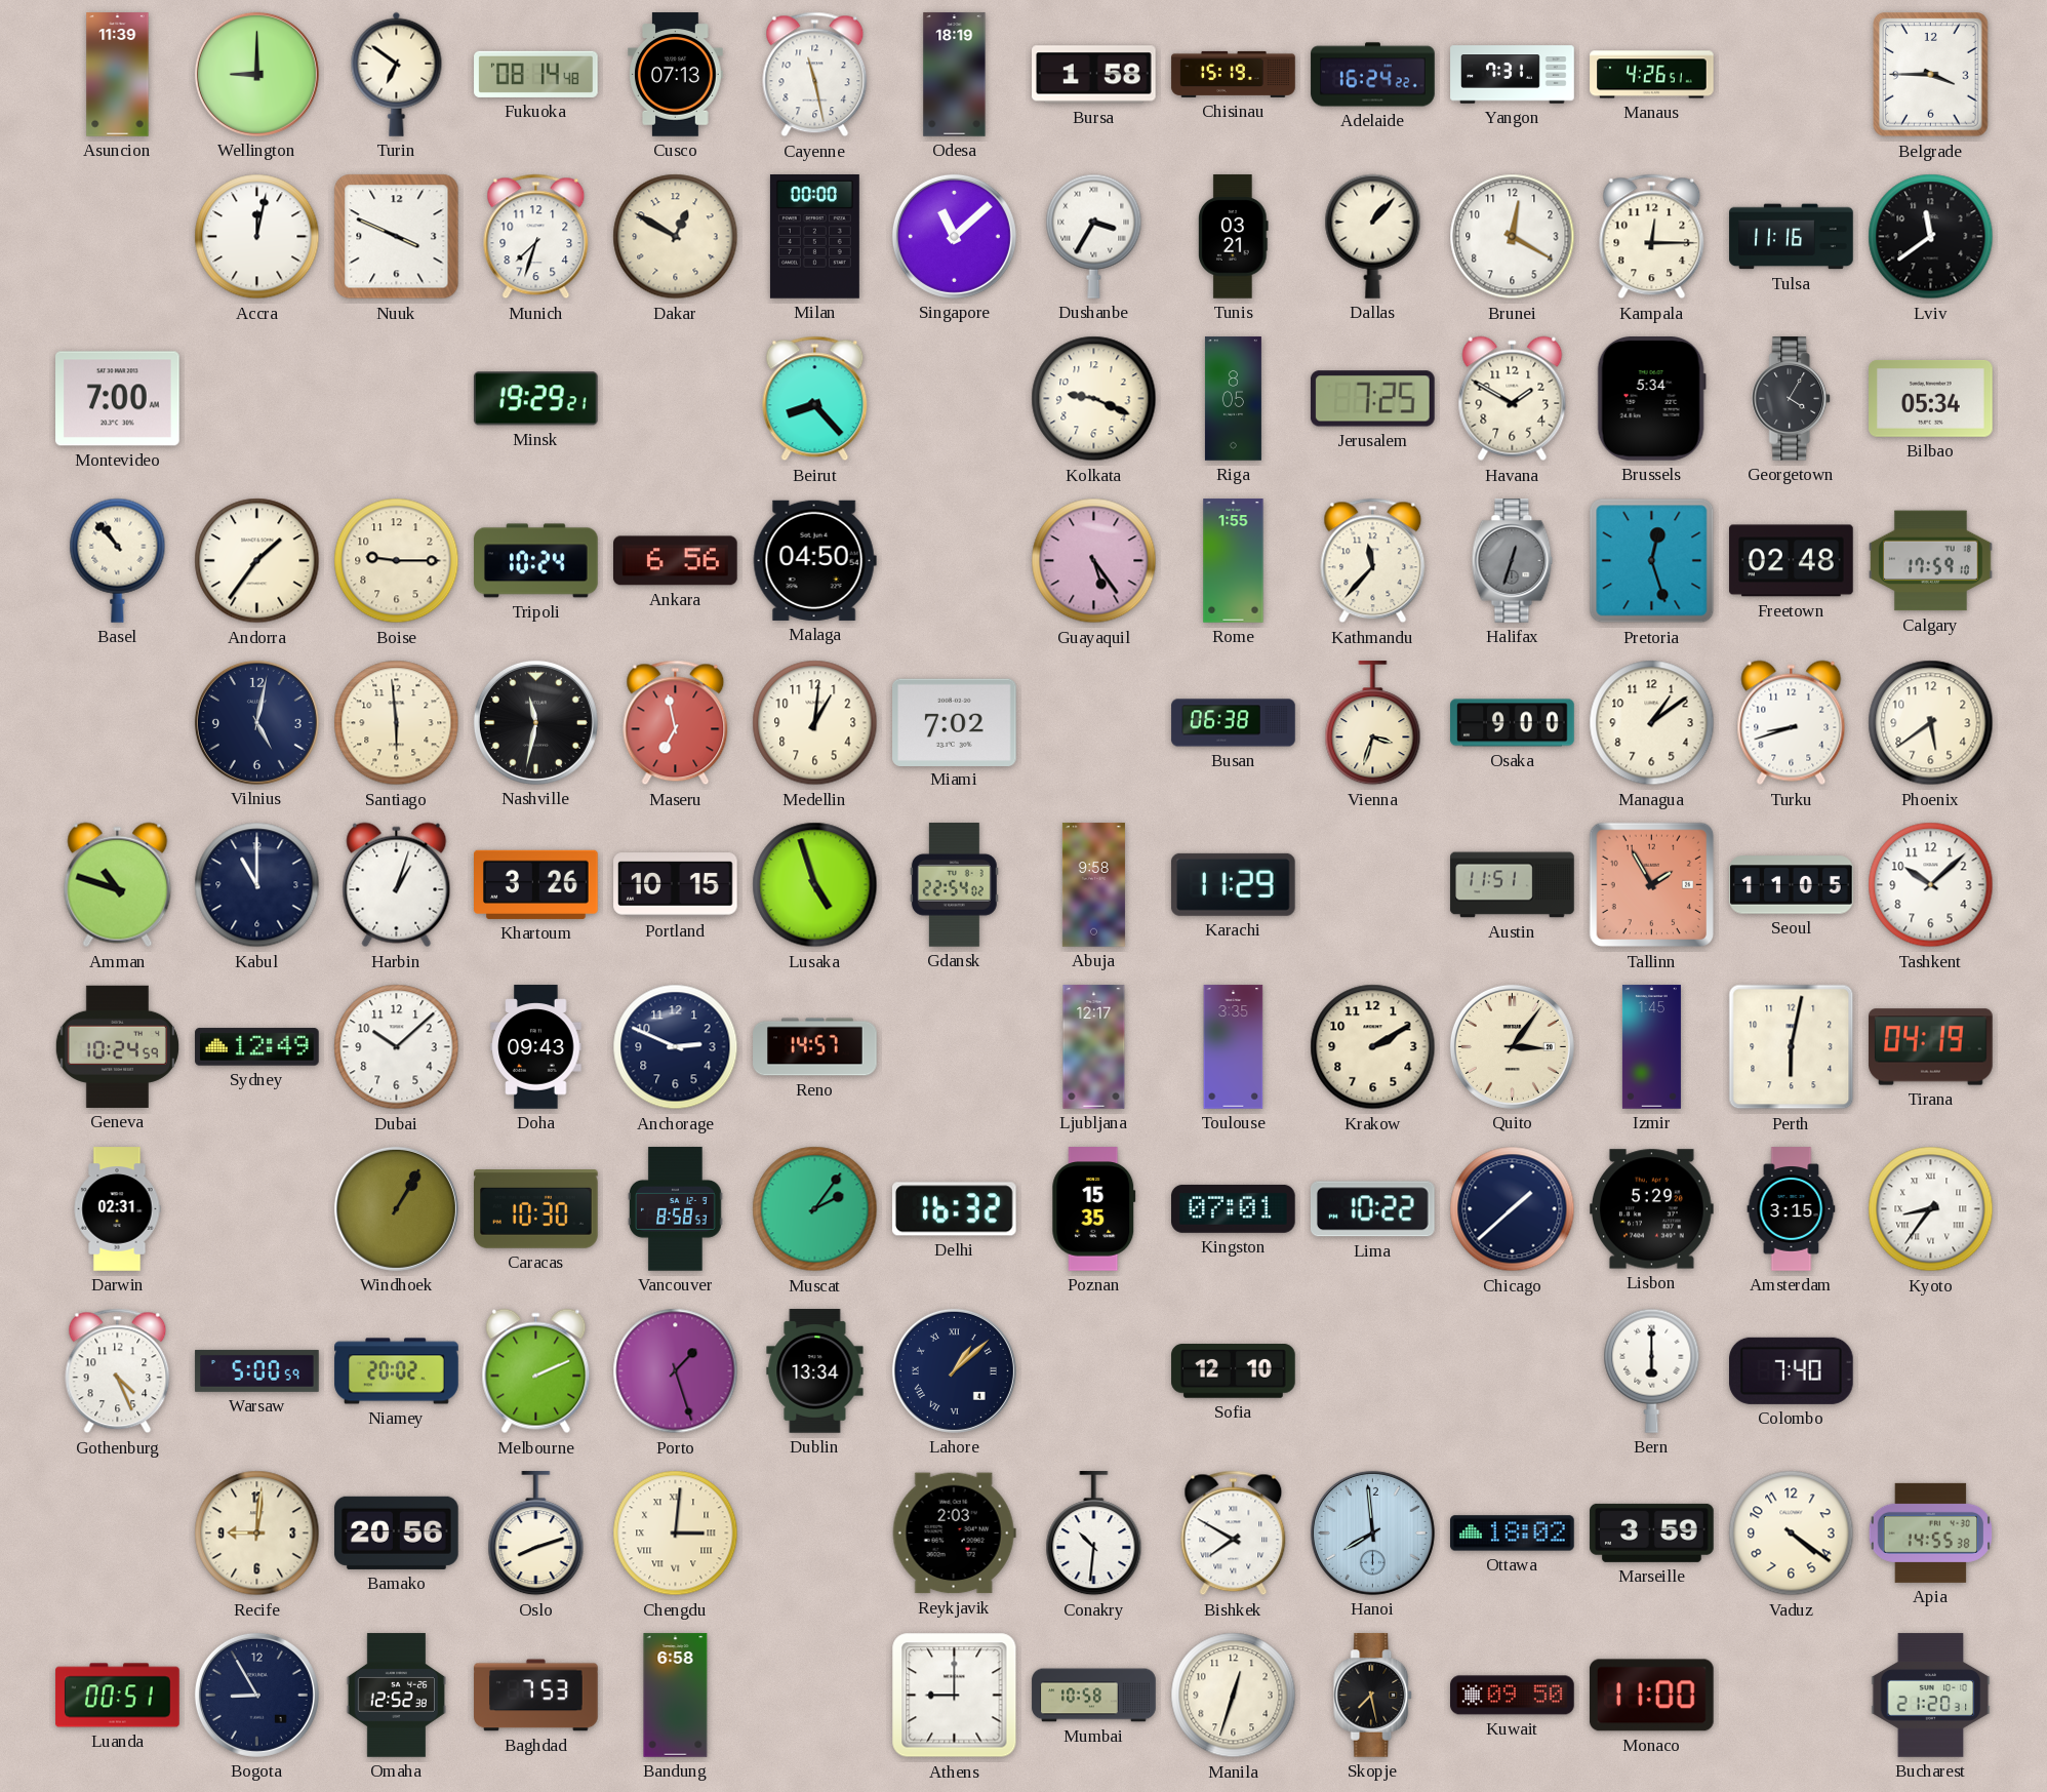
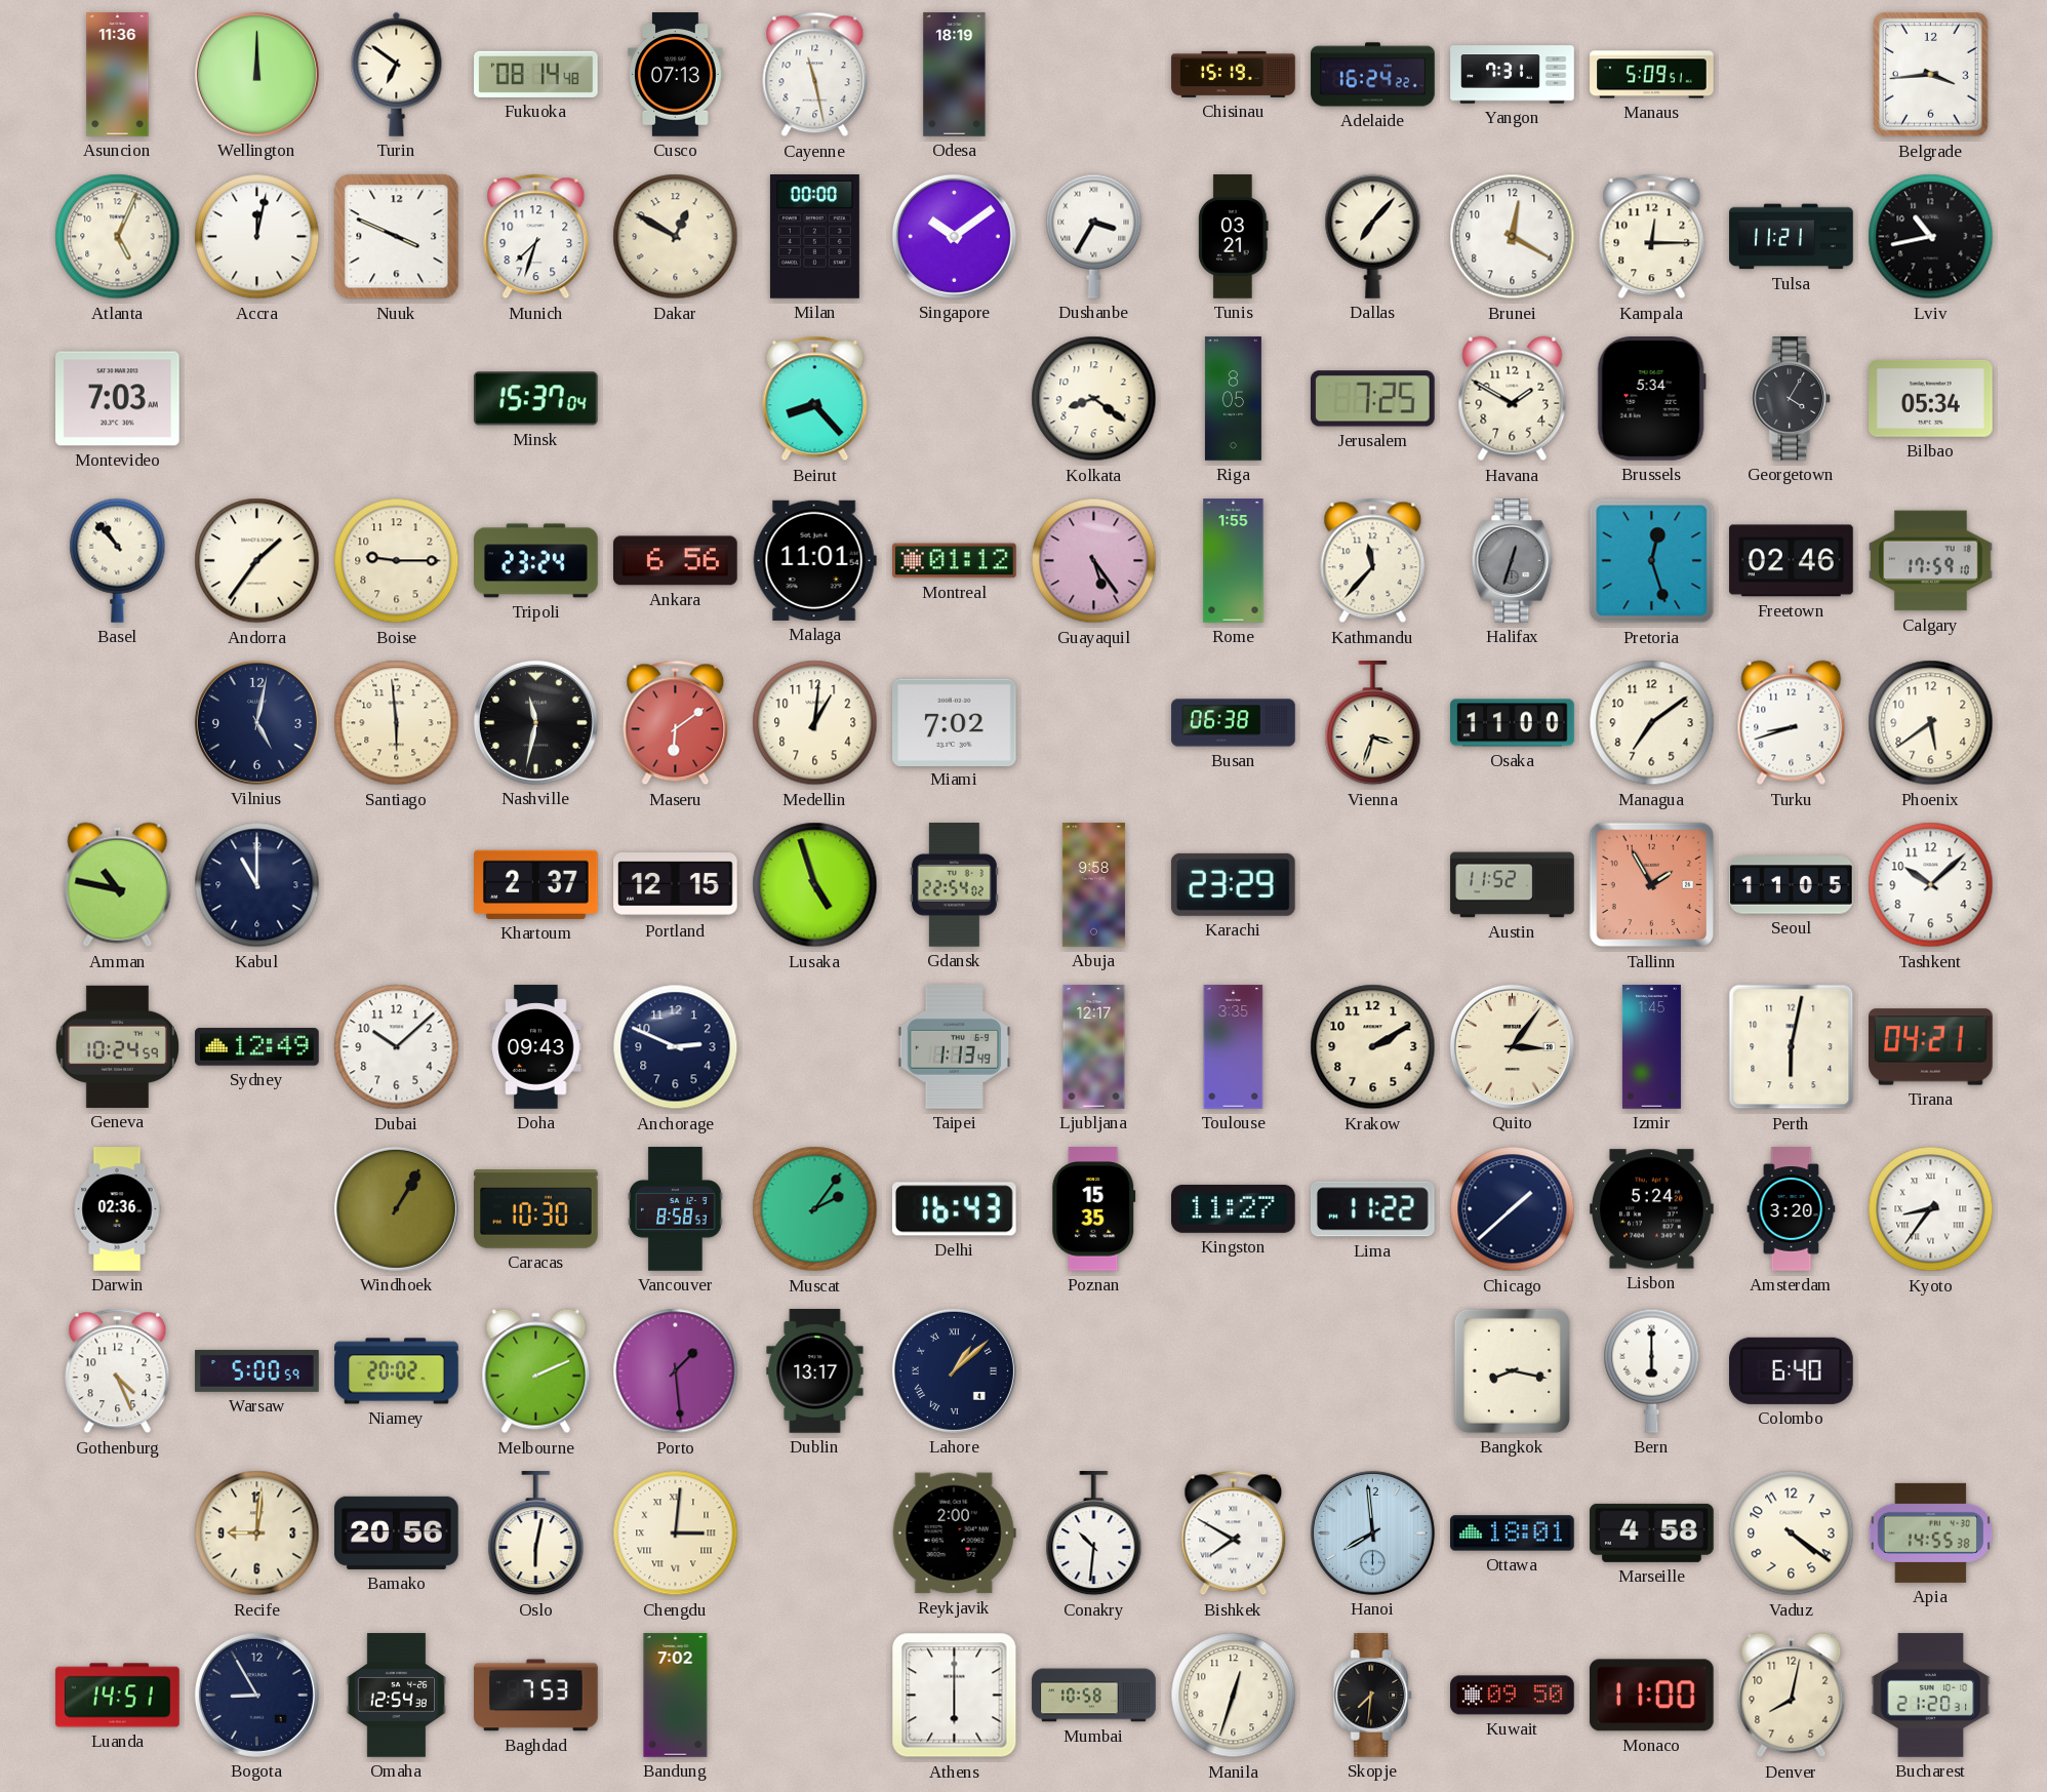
Asuncion: 11:39 -> 11:36 (118, 75)
Wellington: 9:00 -> 12:00 (256, 74)
Bursa: 1:58 -> none (1094, 75)
Manaus: 4:26 -> 5:09 (1652, 75)
Belgrade: 3:45 -> 3:44 (1931, 75)
Atlanta: none -> 5:04 (118, 237)
Singapore: 11:08 -> 10:09 (954, 236)
Dallas: 1:07 -> 7:07 (1373, 236)
Tulsa: 11:16 -> 11:21 (1792, 237)
Lviv: 11:39 -> 10:43 (1931, 237)
Montevideo: 7:00 -> 7:03 (118, 399)
Minsk: 19:29 -> 15:37 (535, 399)
Kolkata: 9:19 -> 8:21 (1094, 399)
Tripoli: 10:24 -> 23:24 (536, 561)
Malaga: 04:50 -> 11:01 (814, 560)
Montreal: none -> 01:12 (955, 561)
Freetown: 02:48 -> 02:46 (1792, 561)
Maseru: 6:58 -> 6:09 (676, 723)
Osaka: 9:00 -> 11:00 (1513, 723)
Managua: 1:09 -> 7:09 (1652, 723)
Amman: 10:48 -> 10:47 (118, 885)
Harbin: 1:03 -> none (397, 885)
Khartoum: 3:26 -> 2:37 (536, 884)
Portland: 10:15 -> 12:15 (676, 885)
Karachi: 11:29 -> 23:29 (1233, 884)
Austin: 11:51 -> 11:52 (1513, 885)
Reno: 14:57 -> none (815, 1047)
Taipei: none -> 1:13 (955, 1047)
Tirana: 04:19 -> 04:21 (1931, 1047)
Darwin: 02:31 -> 02:36 (117, 1209)
Delhi: 16:32 -> 16:43 (954, 1209)
Kingston: 07:01 -> 11:27 (1234, 1208)
Lima: 10:22 -> 11:22 (1372, 1209)
Lisbon: 5:29 -> 5:24 (1652, 1209)
Amsterdam: 3:15 -> 3:20 (1792, 1209)
Porto: 1:27 -> 1:29 (676, 1371)
Dublin: 13:34 -> 13:17 (815, 1371)
Sofia: 12:10 -> none (1234, 1371)
Bangkok: none -> 8:17 (1512, 1370)
Colombo: 7:40 -> 6:40 (1792, 1370)
Oslo: 8:12 -> 6:02 (536, 1534)
Reykjavik: 2:03 -> 2:00 (954, 1534)
Ottawa: 18:02 -> 18:01 (1513, 1534)
Marseille: 3:59 -> 4:58 (1652, 1532)
Luanda: 00:51 -> 14:51 (118, 1696)
Omaha: 12:52 -> 12:54 (396, 1696)
Bandung: 6:58 -> 7:02 (676, 1696)
Athens: 9:00 -> 6:00 (955, 1696)
Skopje: 7:28 -> 7:31 (1373, 1696)
Denver: none -> 8:02 (1792, 1696)
